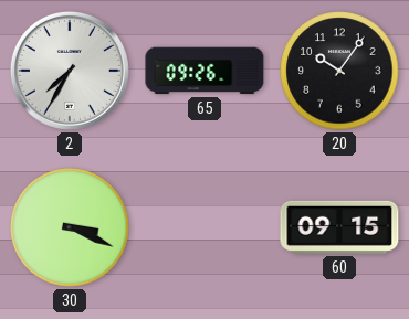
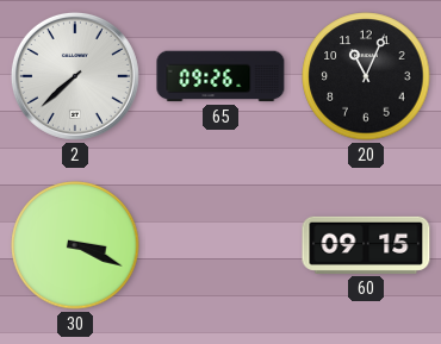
2: 7:35 -> 7:38 (75, 76)
20: 10:06 -> 11:04 (366, 76)
